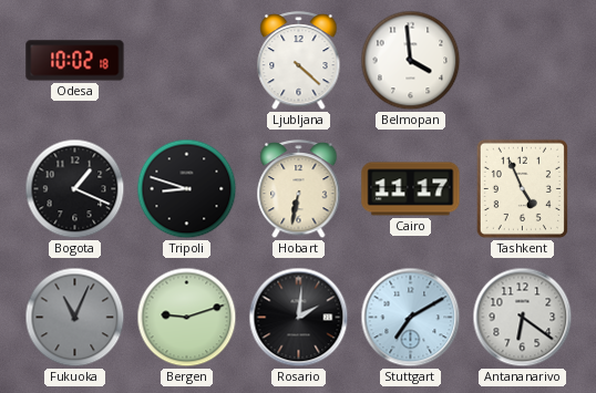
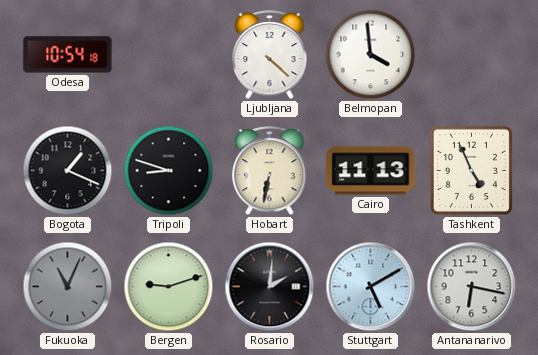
Odesa: 10:02 -> 10:54 (68, 55)
Cairo: 11:17 -> 11:13 (371, 171)
Stuttgart: 7:10 -> 5:10 (371, 287)
Antananarivo: 6:21 -> 6:17 (472, 287)
